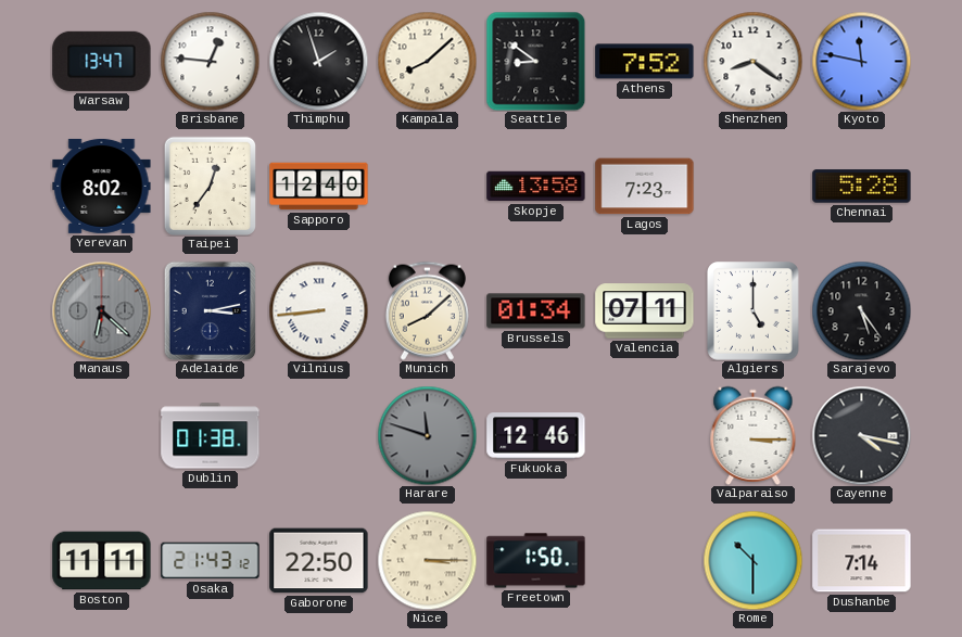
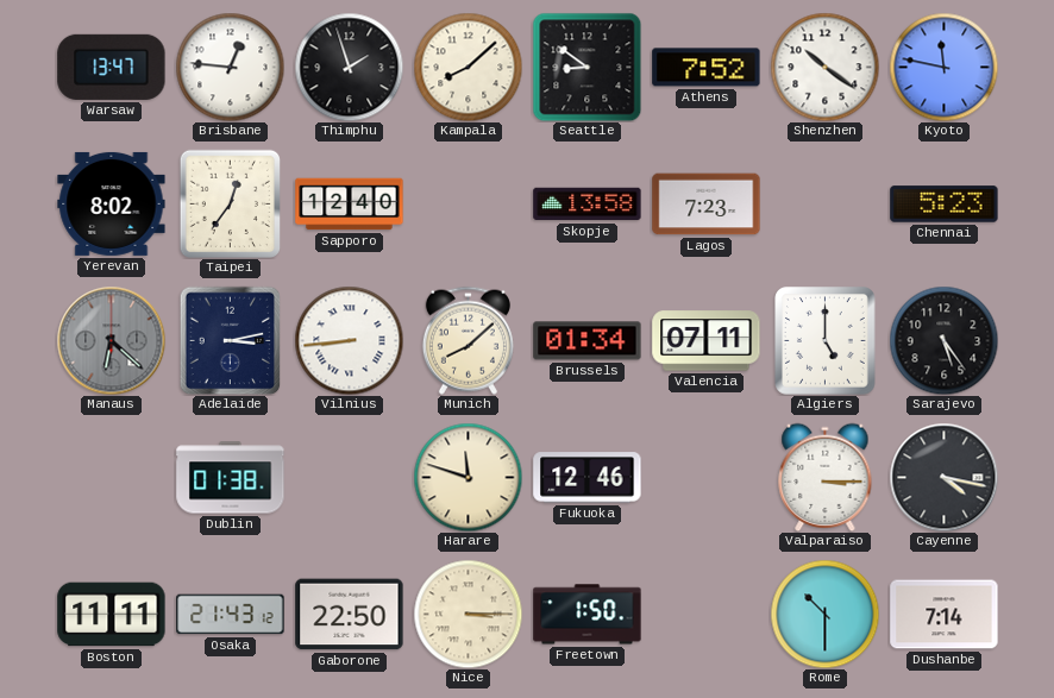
Shenzhen: 8:21 -> 10:21 (824, 67)
Chennai: 5:28 -> 5:23 (945, 205)
Harare dial: grey -> cream (468, 477)
